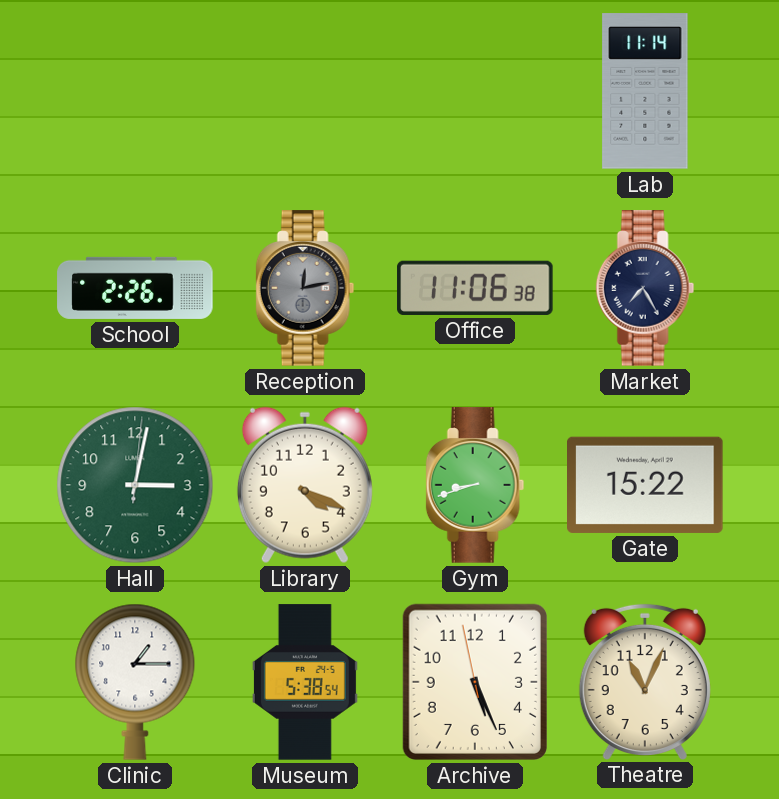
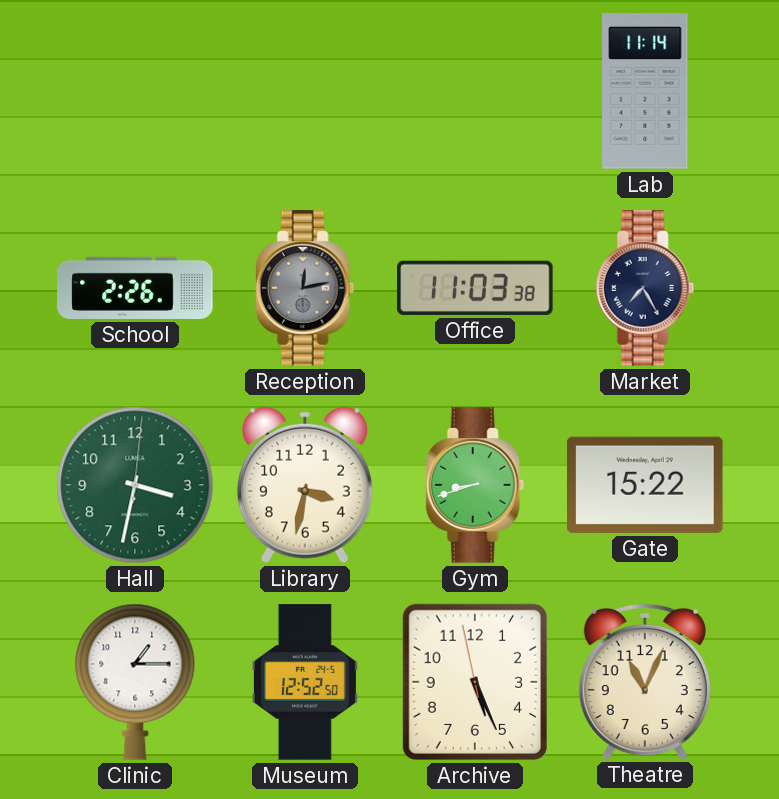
Office: 11:06 -> 11:03 (475, 288)
Hall: 3:02 -> 3:32 (135, 485)
Library: 4:19 -> 3:32 (305, 485)
Museum: 5:38 -> 12:52 (305, 682)
